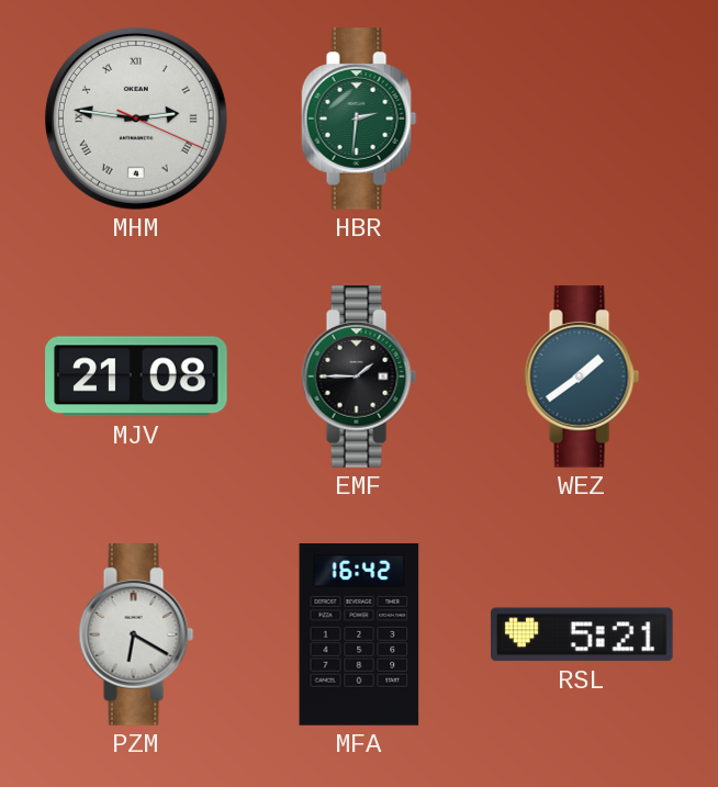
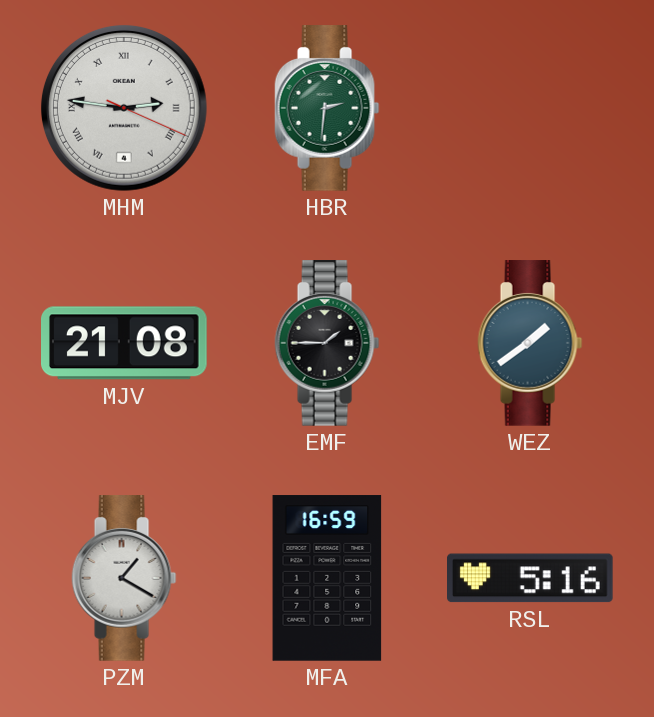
PZM: 6:20 -> 1:20 (124, 578)
MFA: 16:42 -> 16:59 (327, 578)
RSL: 5:21 -> 5:16 (531, 578)
